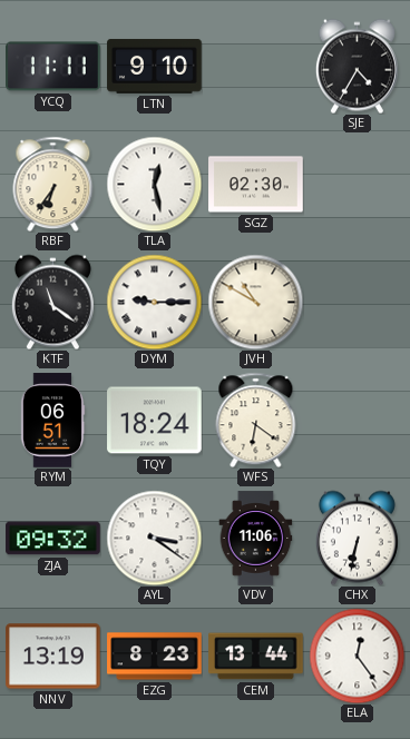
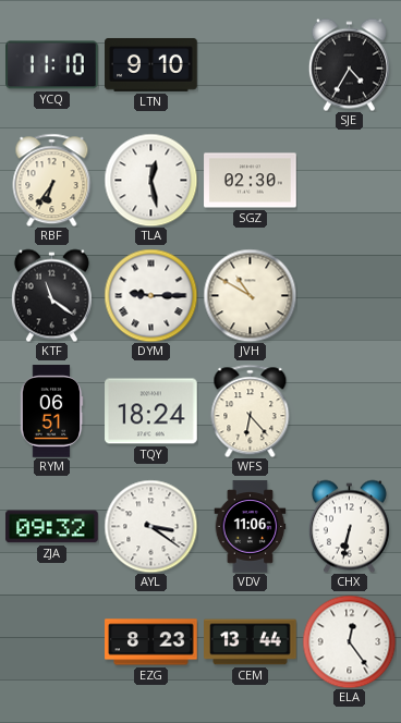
YCQ: 11:11 -> 11:10 (52, 65)
WFS: 6:21 -> 6:23 (251, 410)
NNV: 13:19 -> none (53, 657)
